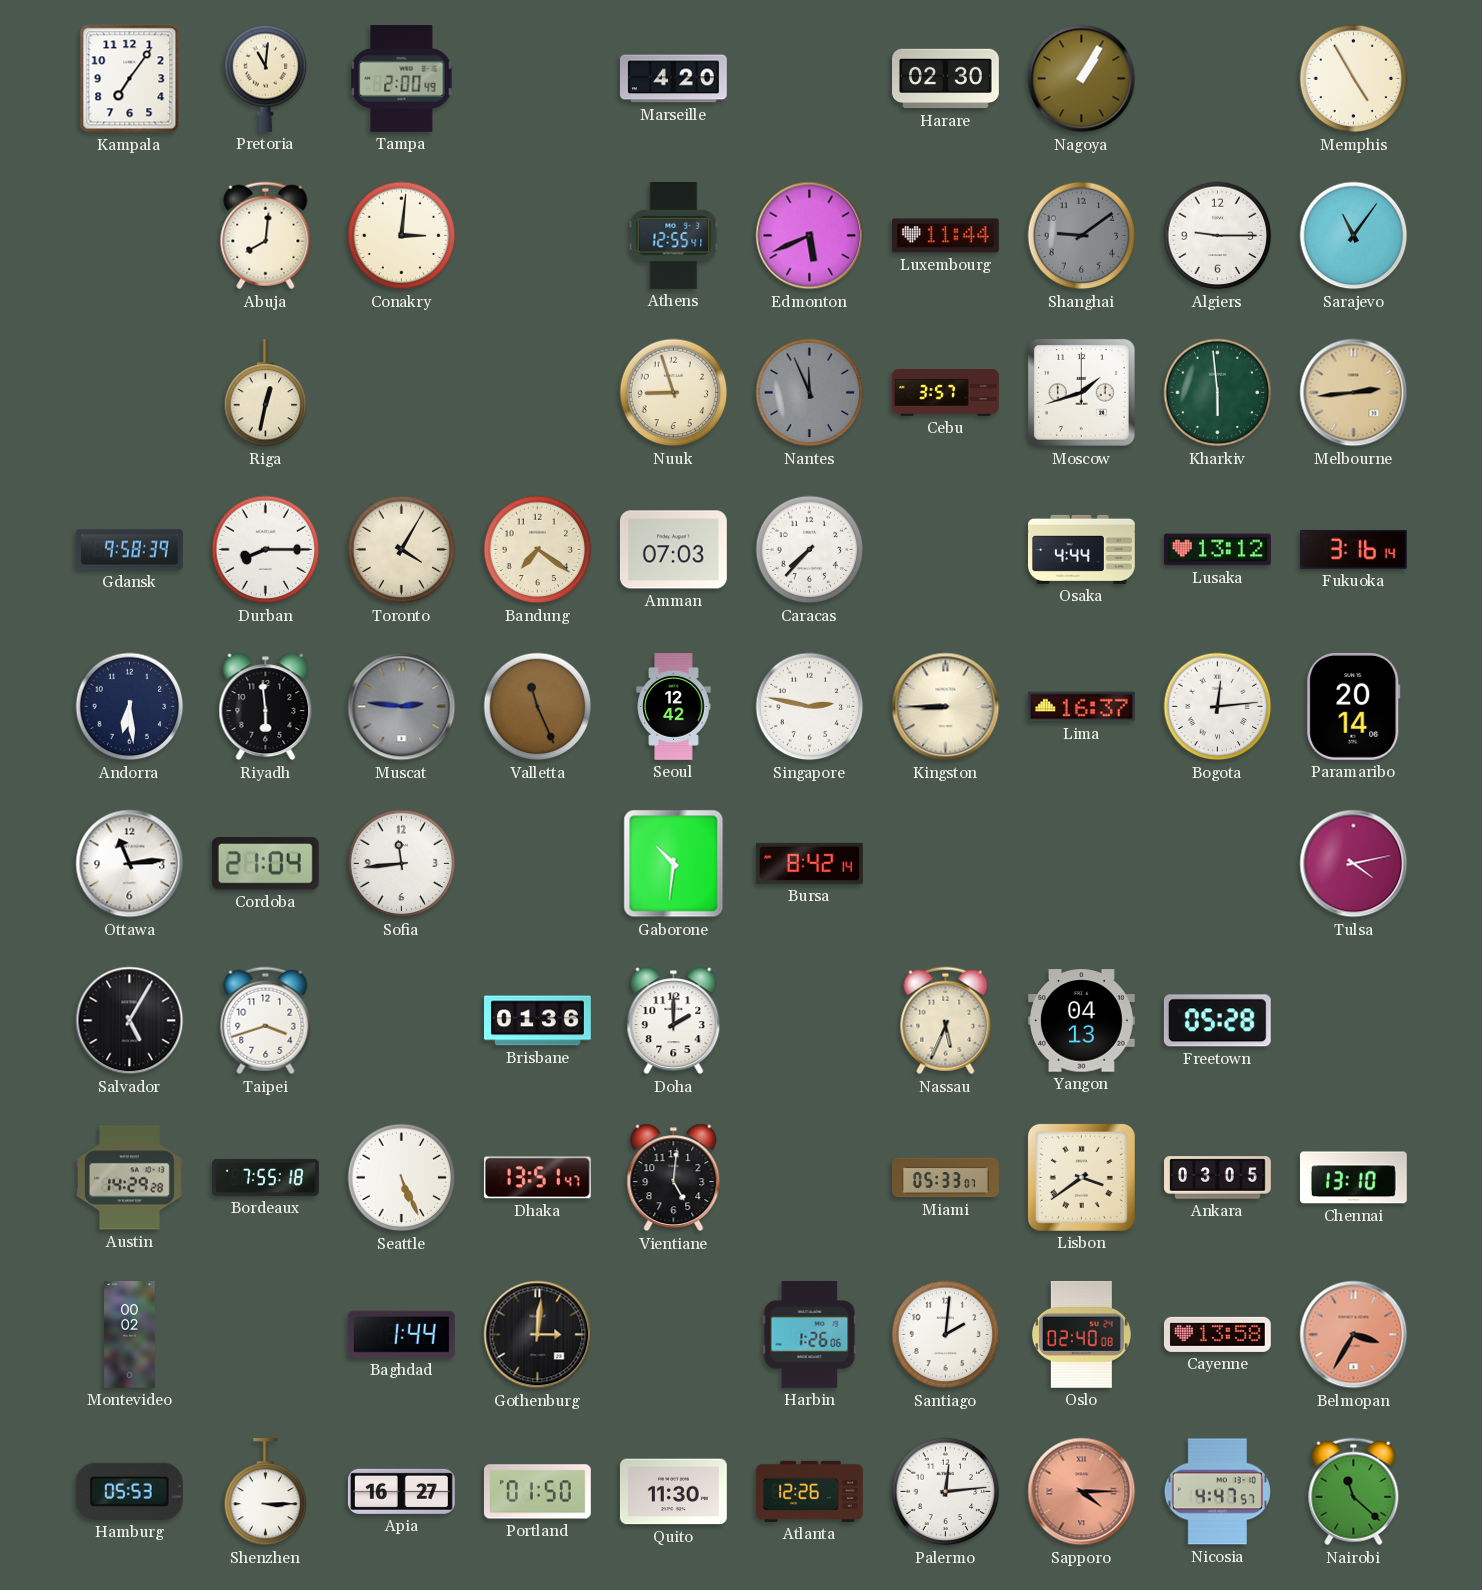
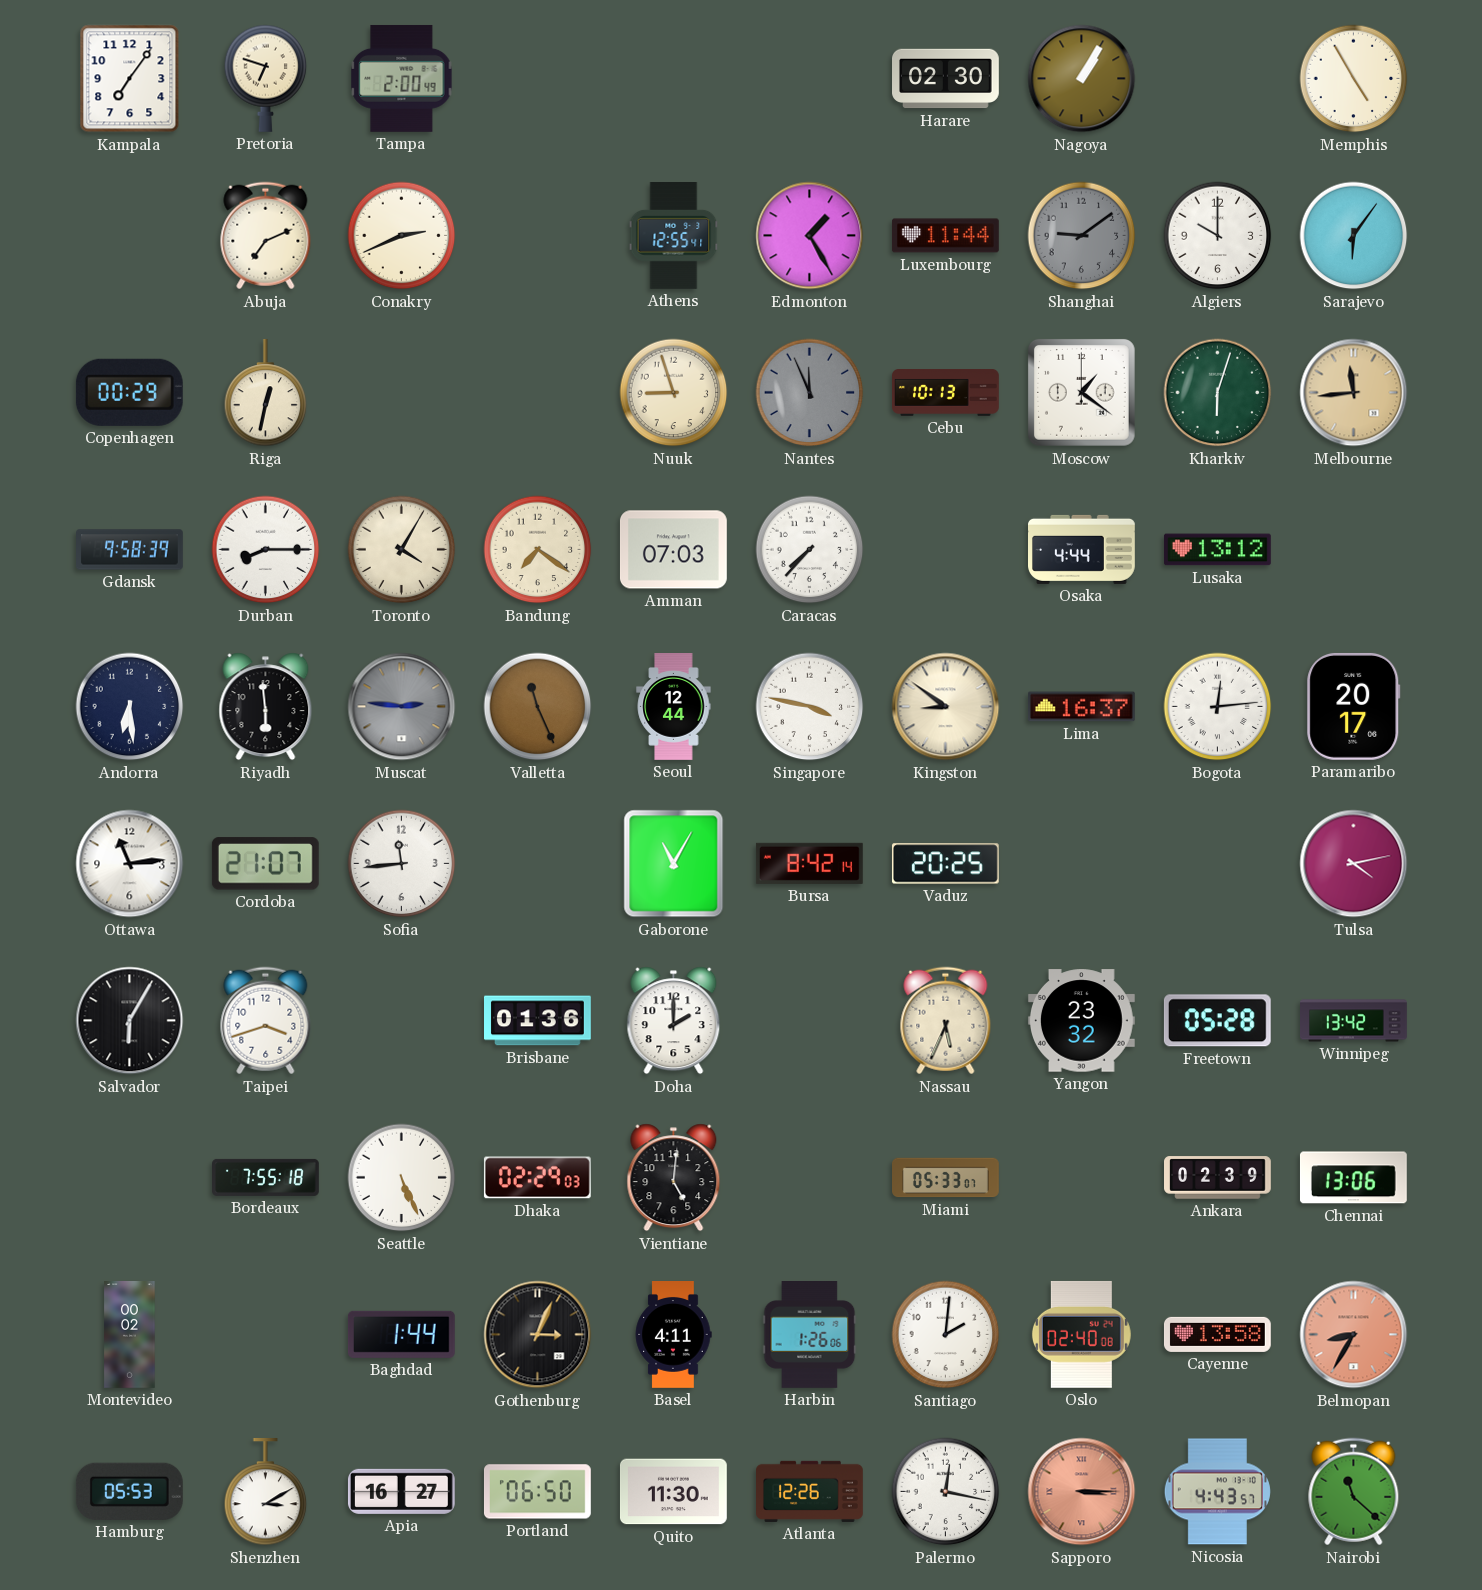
Pretoria: 11:01 -> 6:48 (266, 78)
Marseille: 4:20 -> none (673, 79)
Abuja: 8:01 -> 7:11 (266, 236)
Conakry: 3:01 -> 2:41 (402, 236)
Edmonton: 5:41 -> 1:25 (810, 236)
Algiers: 9:15 -> 10:00 (1218, 236)
Sarajevo: 11:06 -> 6:06 (1354, 236)
Copenhagen: none -> 00:29 (129, 392)
Cebu: 3:57 -> 10:13 (946, 393)
Moscow: 1:42 -> 1:21 (1082, 393)
Kharkiv: 5:59 -> 6:03 (1218, 393)
Melbourne: 2:44 -> 11:44 (1354, 393)
Fukuoka: 3:16 -> none (1353, 549)
Seoul: 12:42 -> 12:44 (674, 707)
Singapore: 2:47 -> 3:47 (810, 707)
Kingston: 8:45 -> 8:51 (946, 707)
Paramaribo: 20:14 -> 20:17 (1354, 706)
Cordoba: 21:04 -> 21:07 (265, 864)
Gaborone: 10:31 -> 11:05 (674, 864)
Vaduz: none -> 20:25 (945, 864)
Salvador: 5:05 -> 6:05 (130, 1021)
Yangon: 04:13 -> 23:32 (1081, 1021)
Winnipeg: none -> 13:42 (1354, 1021)
Austin: 14:29 -> none (130, 1178)
Dhaka: 13:51 -> 02:29 (537, 1178)
Lisbon: 3:39 -> none (1081, 1177)
Ankara: 03:05 -> 02:39 (1218, 1178)
Chennai: 13:10 -> 13:06 (1353, 1178)
Gothenburg: 3:01 -> 3:04 (538, 1335)
Basel: none -> 4:11 (673, 1335)
Belmopan: 3:35 -> 8:35 (1354, 1335)
Shenzhen: 3:15 -> 3:10 (266, 1492)
Portland: 01:50 -> 06:50 (537, 1492)
Palermo: 12:14 -> 12:17 (946, 1492)
Sapporo: 4:15 -> 3:15 (1082, 1492)
Nicosia: 4:47 -> 4:43 (1217, 1492)
